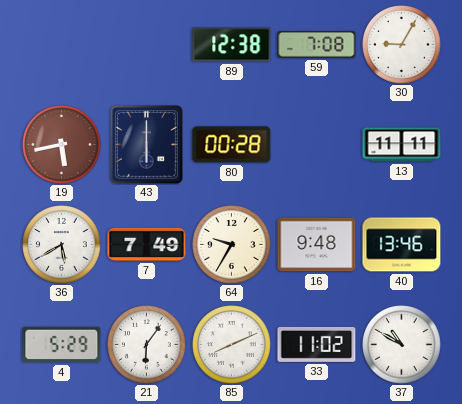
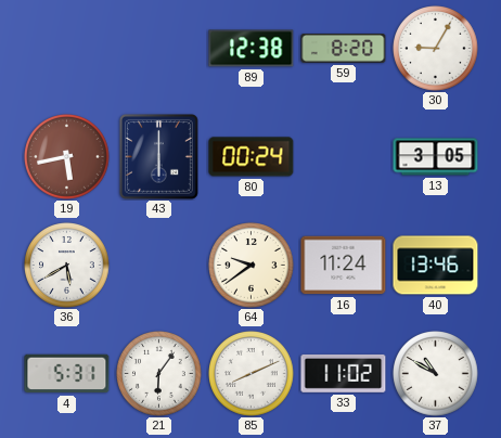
59: 7:08 -> 8:20 (344, 49)
80: 00:28 -> 00:24 (252, 157)
13: 11:11 -> 3:05 (436, 157)
7: 7:49 -> none (147, 244)
64: 9:35 -> 9:39 (252, 266)
16: 9:48 -> 11:24 (344, 266)
4: 5:29 -> 5:31 (67, 374)
